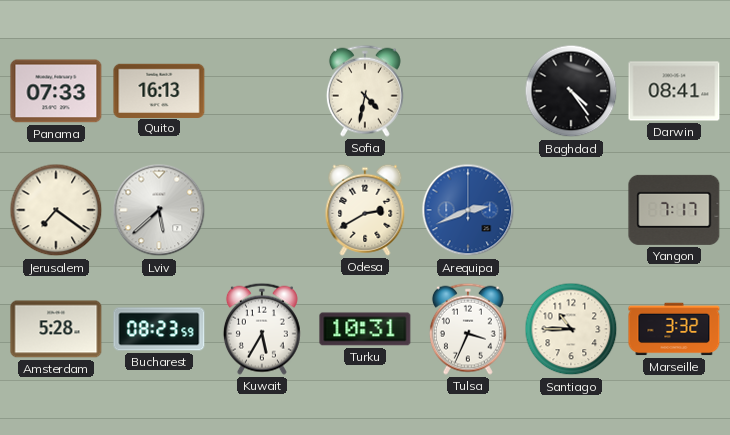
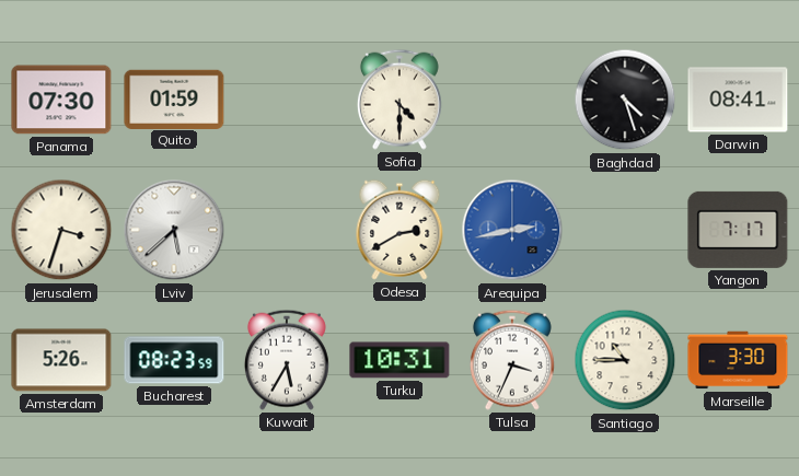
Panama: 07:33 -> 07:30 (61, 100)
Quito: 16:13 -> 01:59 (174, 98)
Sofia: 4:32 -> 4:30 (399, 100)
Baghdad: 4:24 -> 4:27 (625, 100)
Jerusalem: 7:21 -> 3:33 (61, 230)
Arequipa: 2:41 -> 2:43 (512, 230)
Amsterdam: 5:28 -> 5:26 (61, 360)
Marseille: 3:32 -> 3:30 (738, 360)
